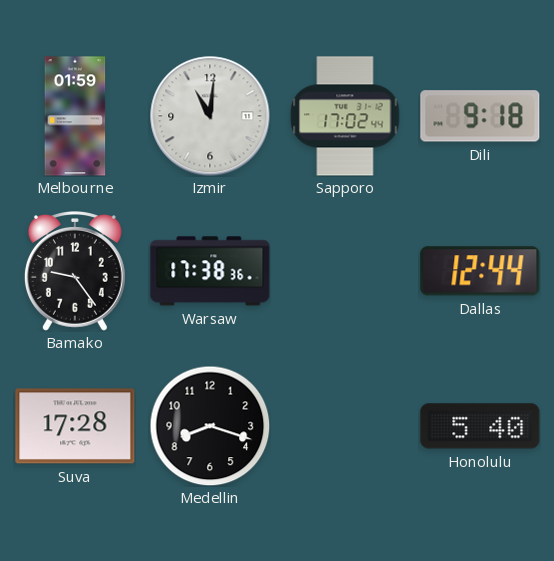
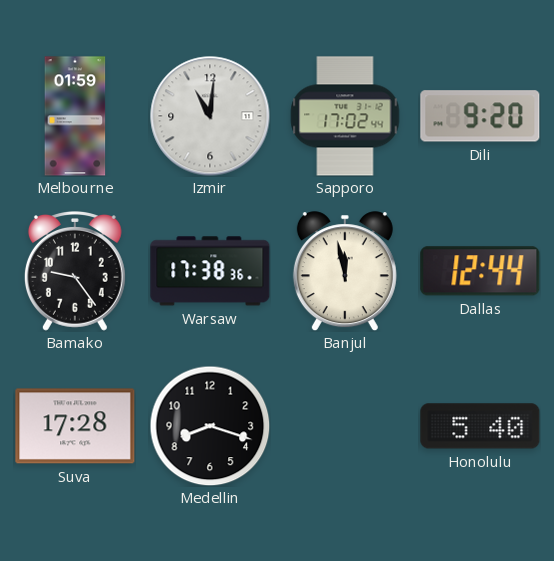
Dili: 9:18 -> 9:20 (480, 116)
Banjul: none -> 11:58 (345, 271)
